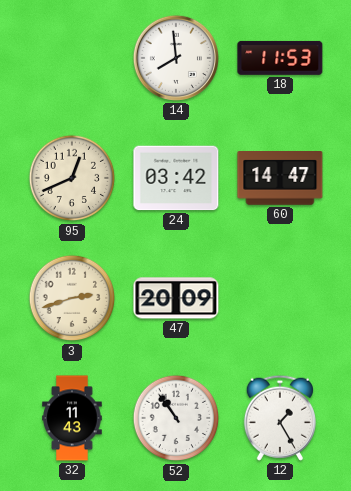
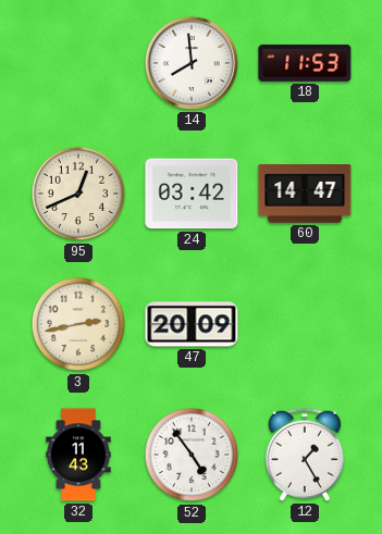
3: 2:42 -> 2:43 (78, 324)
52: 10:54 -> 4:54 (192, 455)
